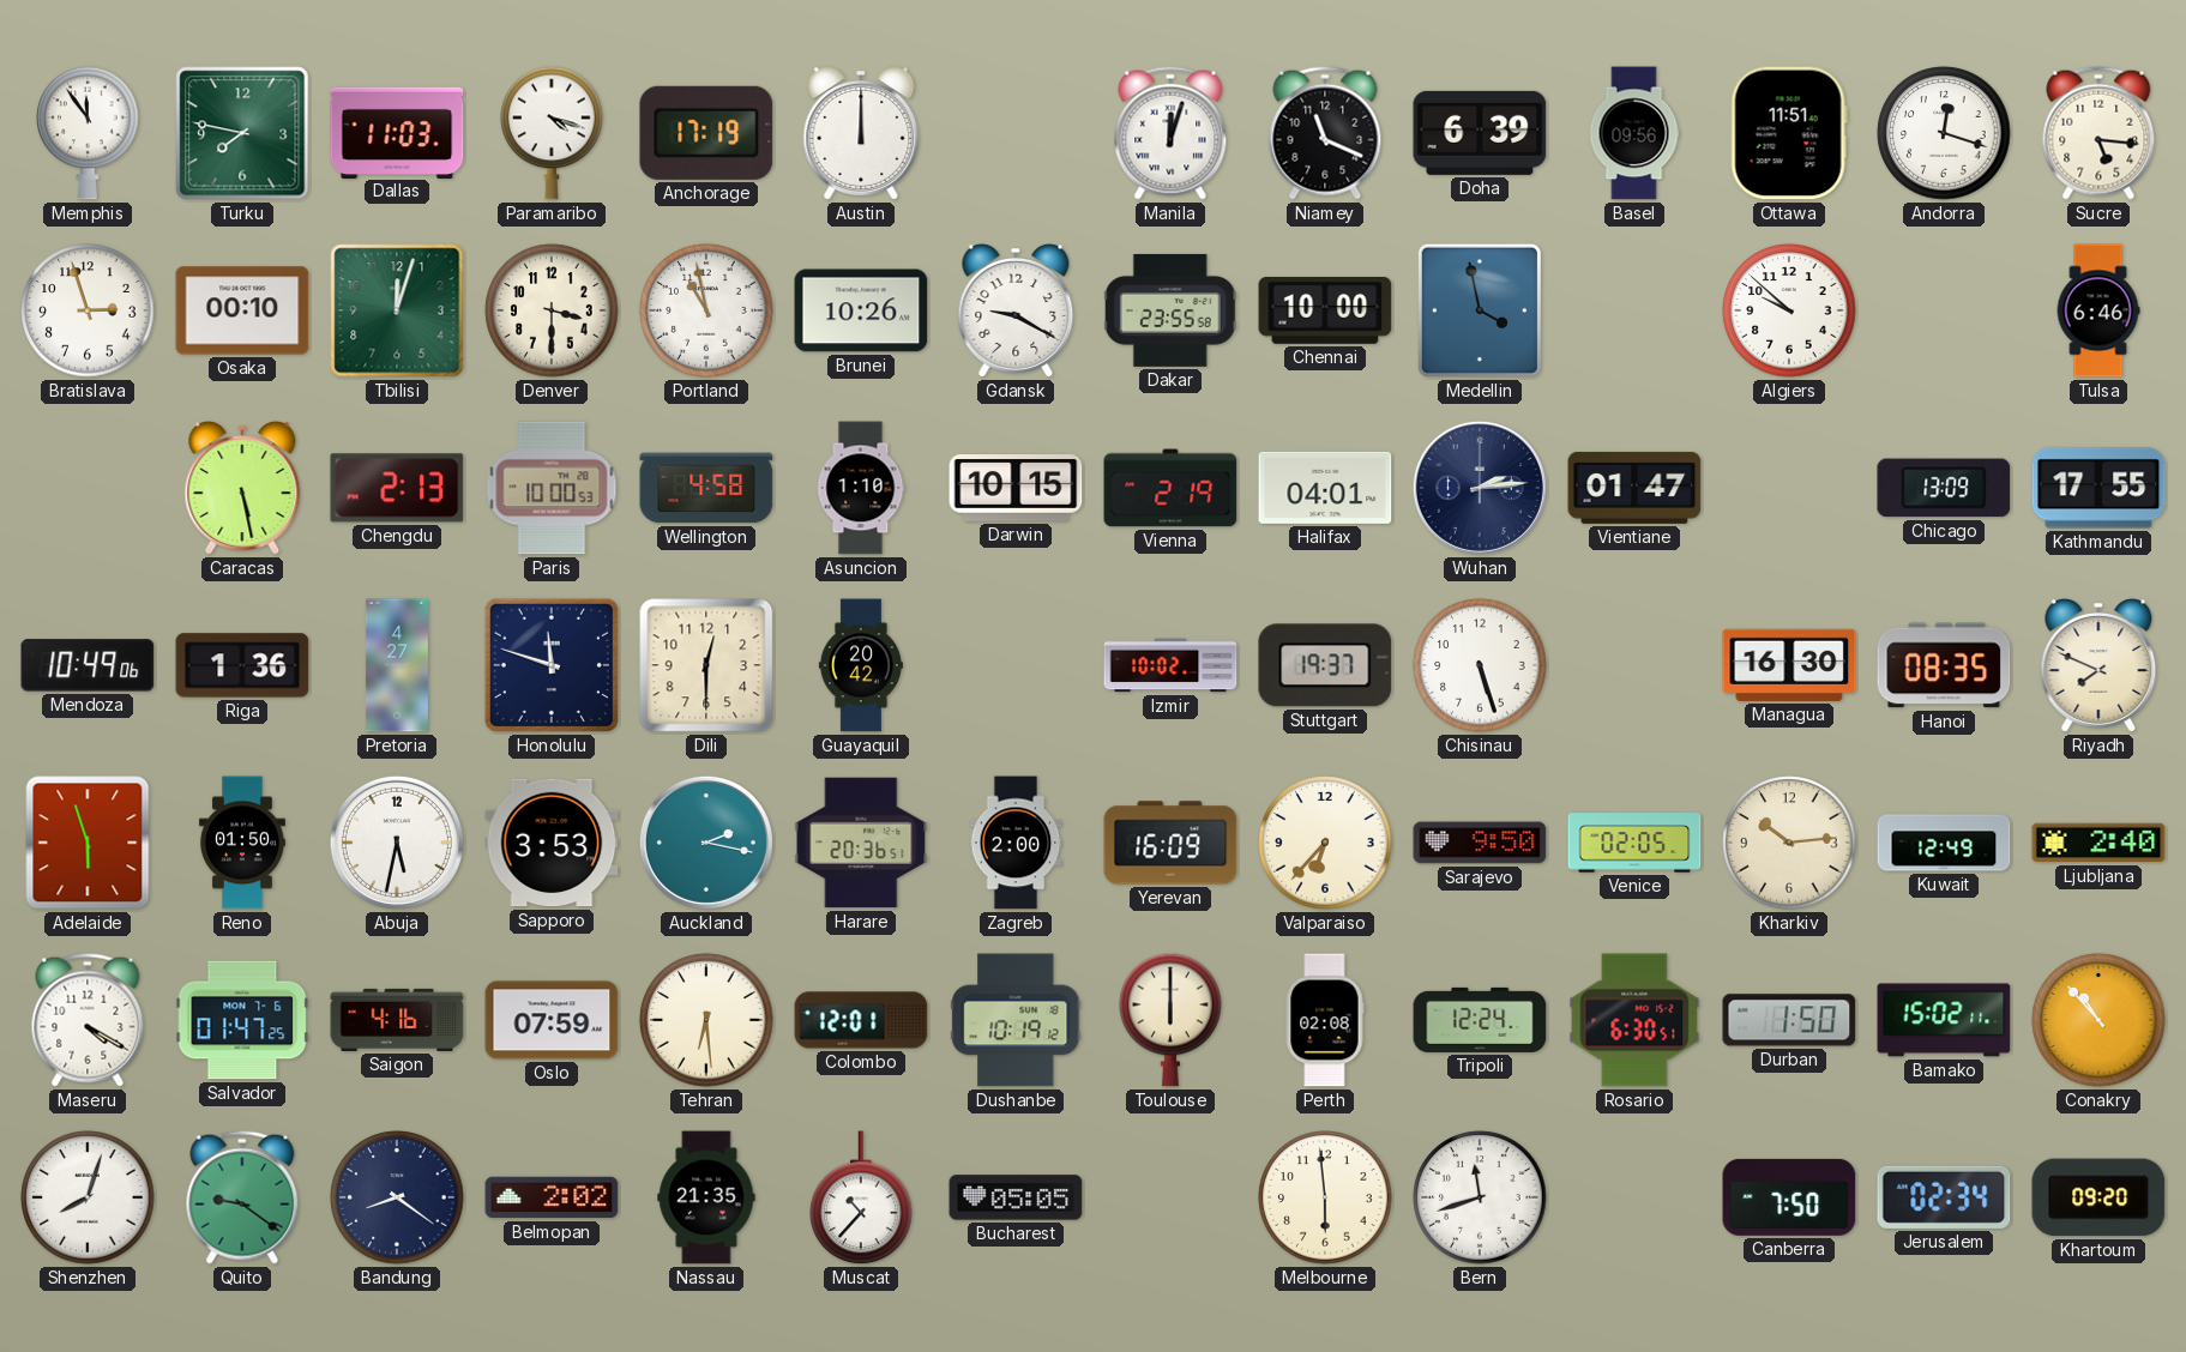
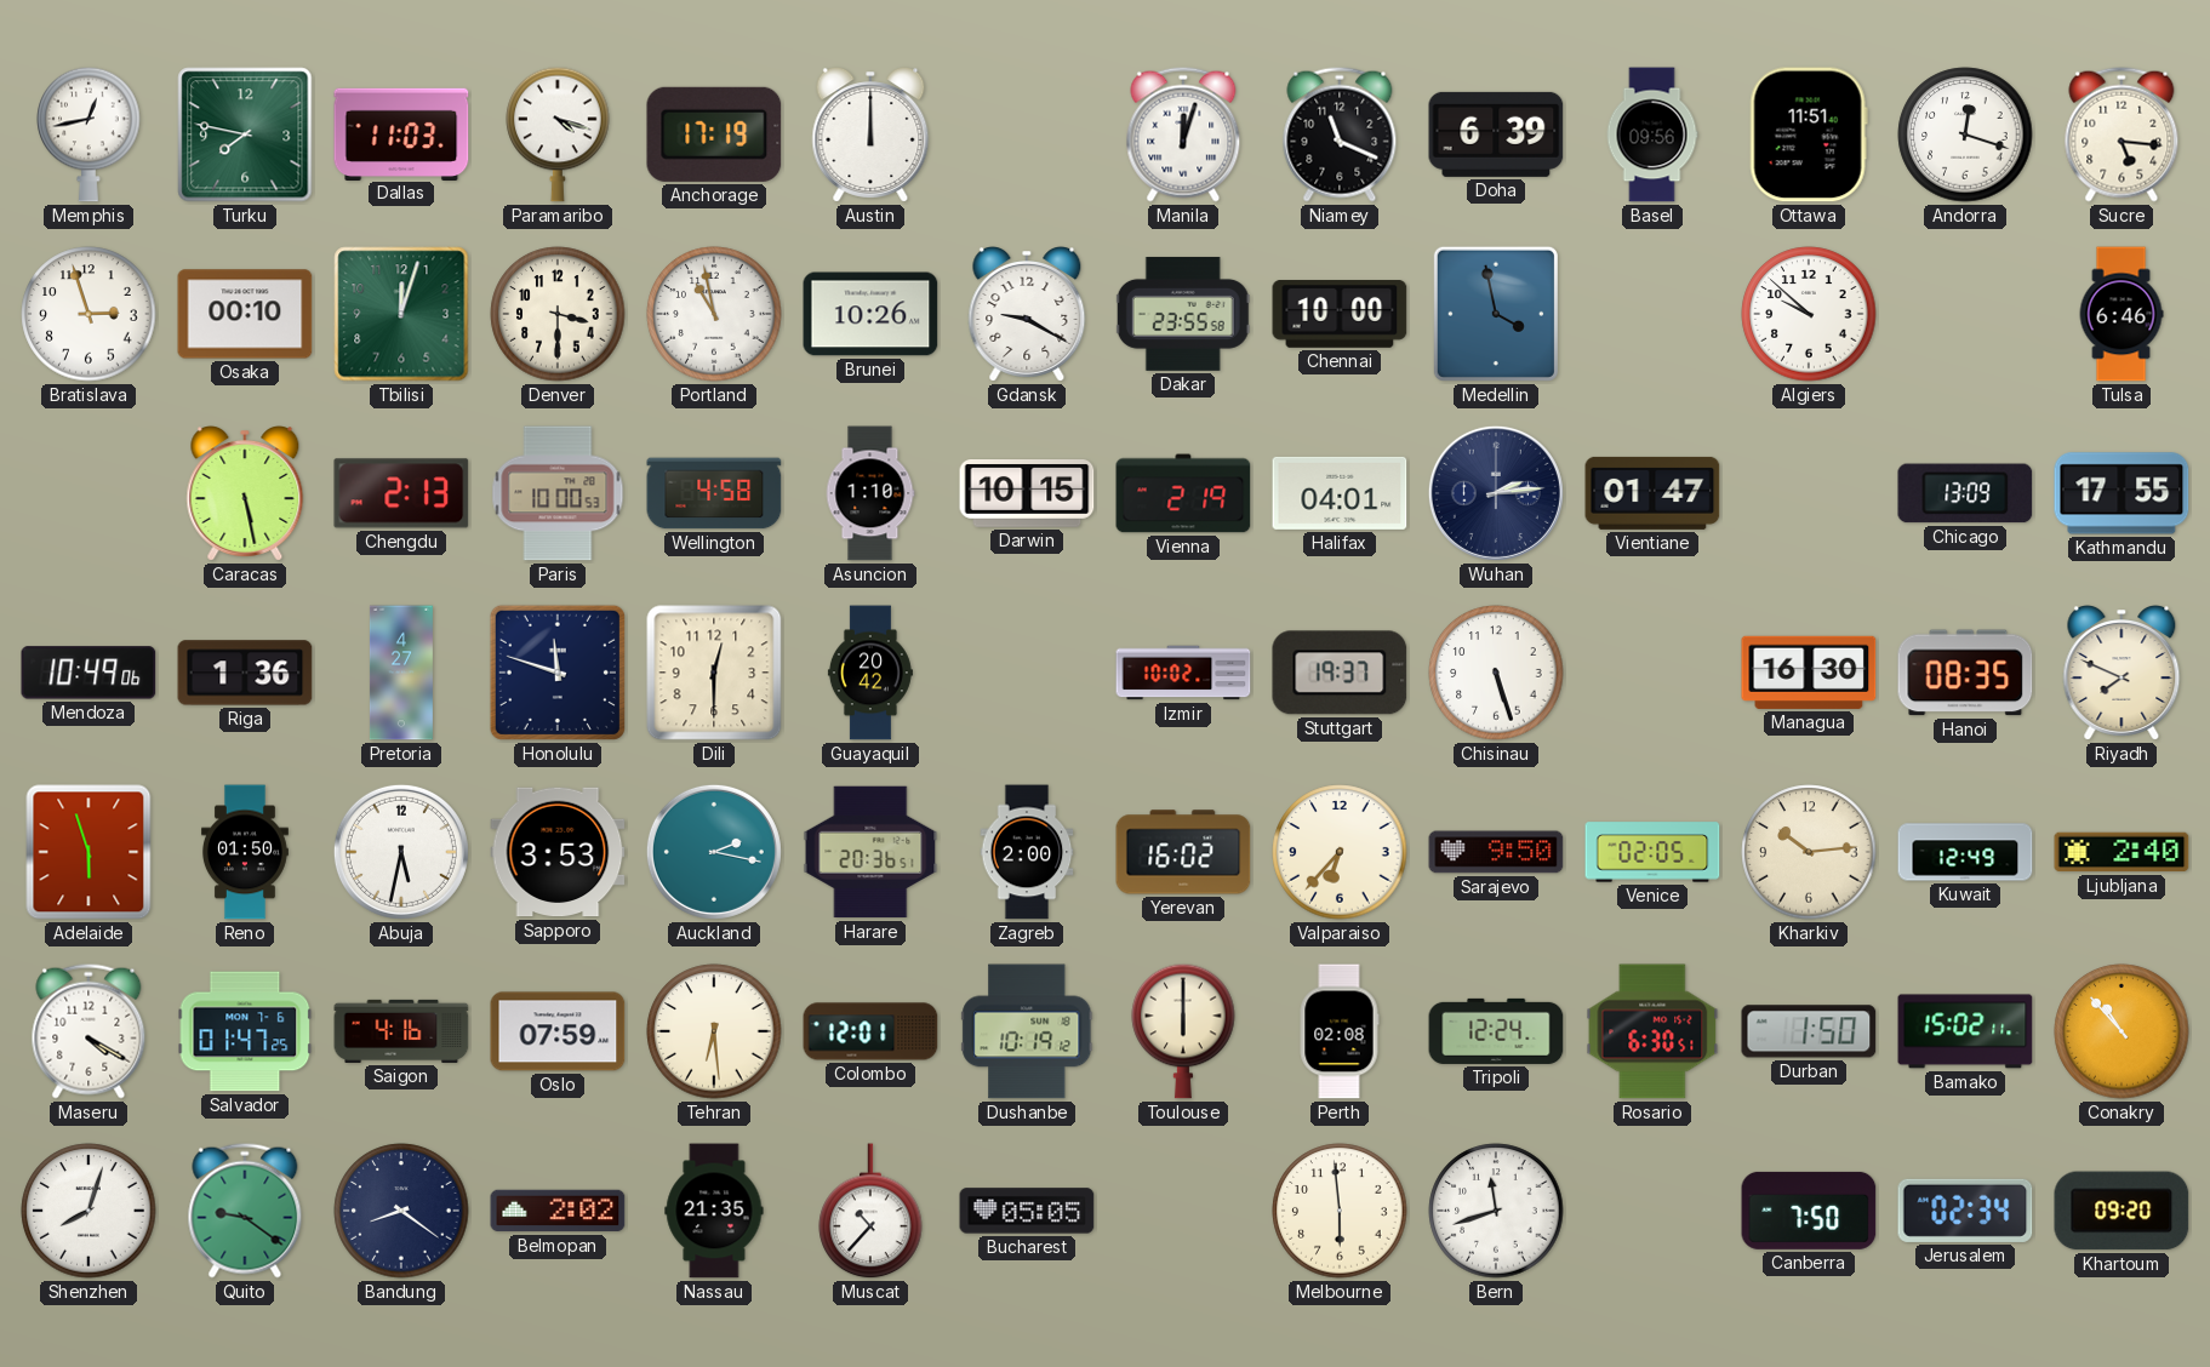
Memphis: 11:54 -> 12:43 (88, 135)
Yerevan: 16:09 -> 16:02 (1183, 852)
